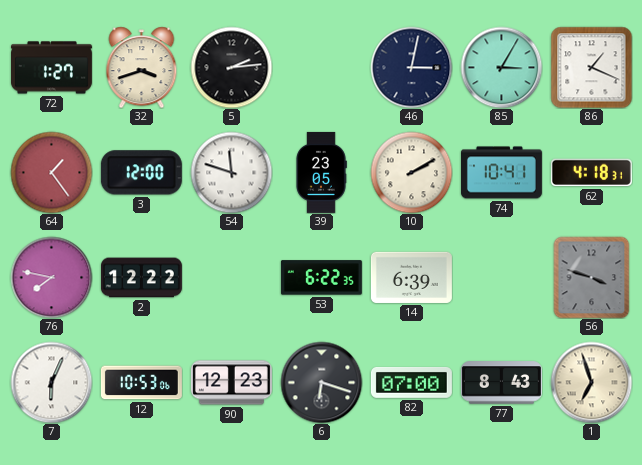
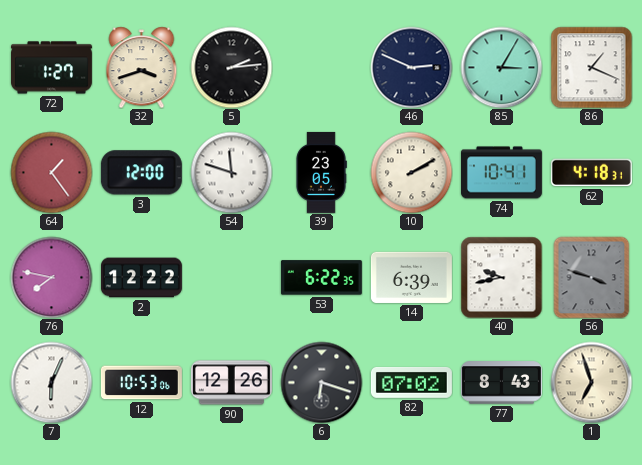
46: 3:02 -> 2:49 (411, 67)
40: none -> 9:43 (501, 277)
90: 12:23 -> 12:26 (231, 383)
82: 07:00 -> 07:02 (411, 382)
